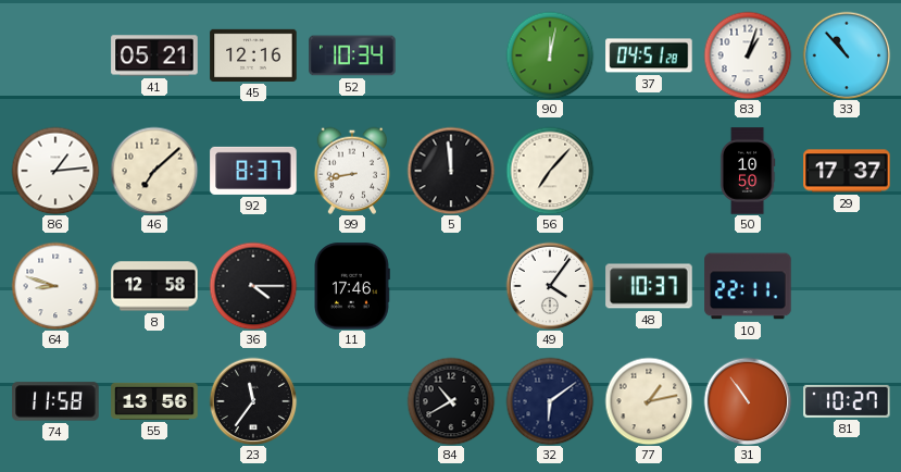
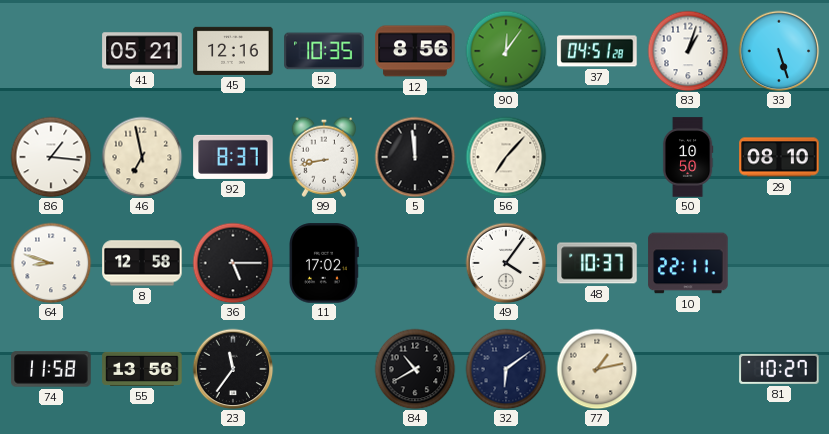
52: 10:34 -> 10:35 (324, 51)
12: none -> 8:56 (415, 51)
90: 12:02 -> 12:06 (506, 51)
33: 10:53 -> 5:27 (779, 51)
86: 1:14 -> 1:16 (51, 157)
46: 7:08 -> 6:58 (142, 157)
29: 17:37 -> 08:10 (779, 157)
36: 4:15 -> 5:15 (233, 263)
11: 17:46 -> 17:02 (324, 263)
31: 10:54 -> none (748, 401)
